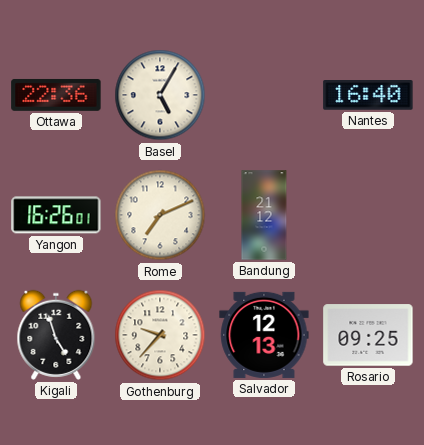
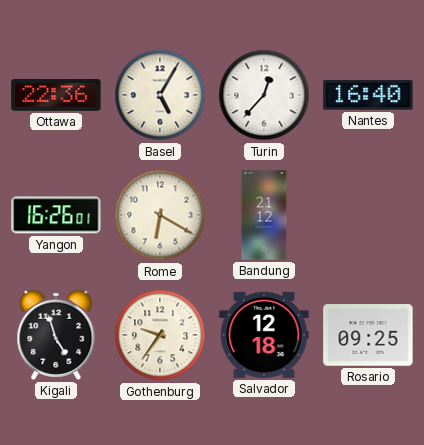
Turin: none -> 12:37 (264, 95)
Rome: 7:11 -> 6:20 (160, 215)
Gothenburg: 9:37 -> 9:36 (160, 335)
Salvador: 12:13 -> 12:18 (264, 335)
